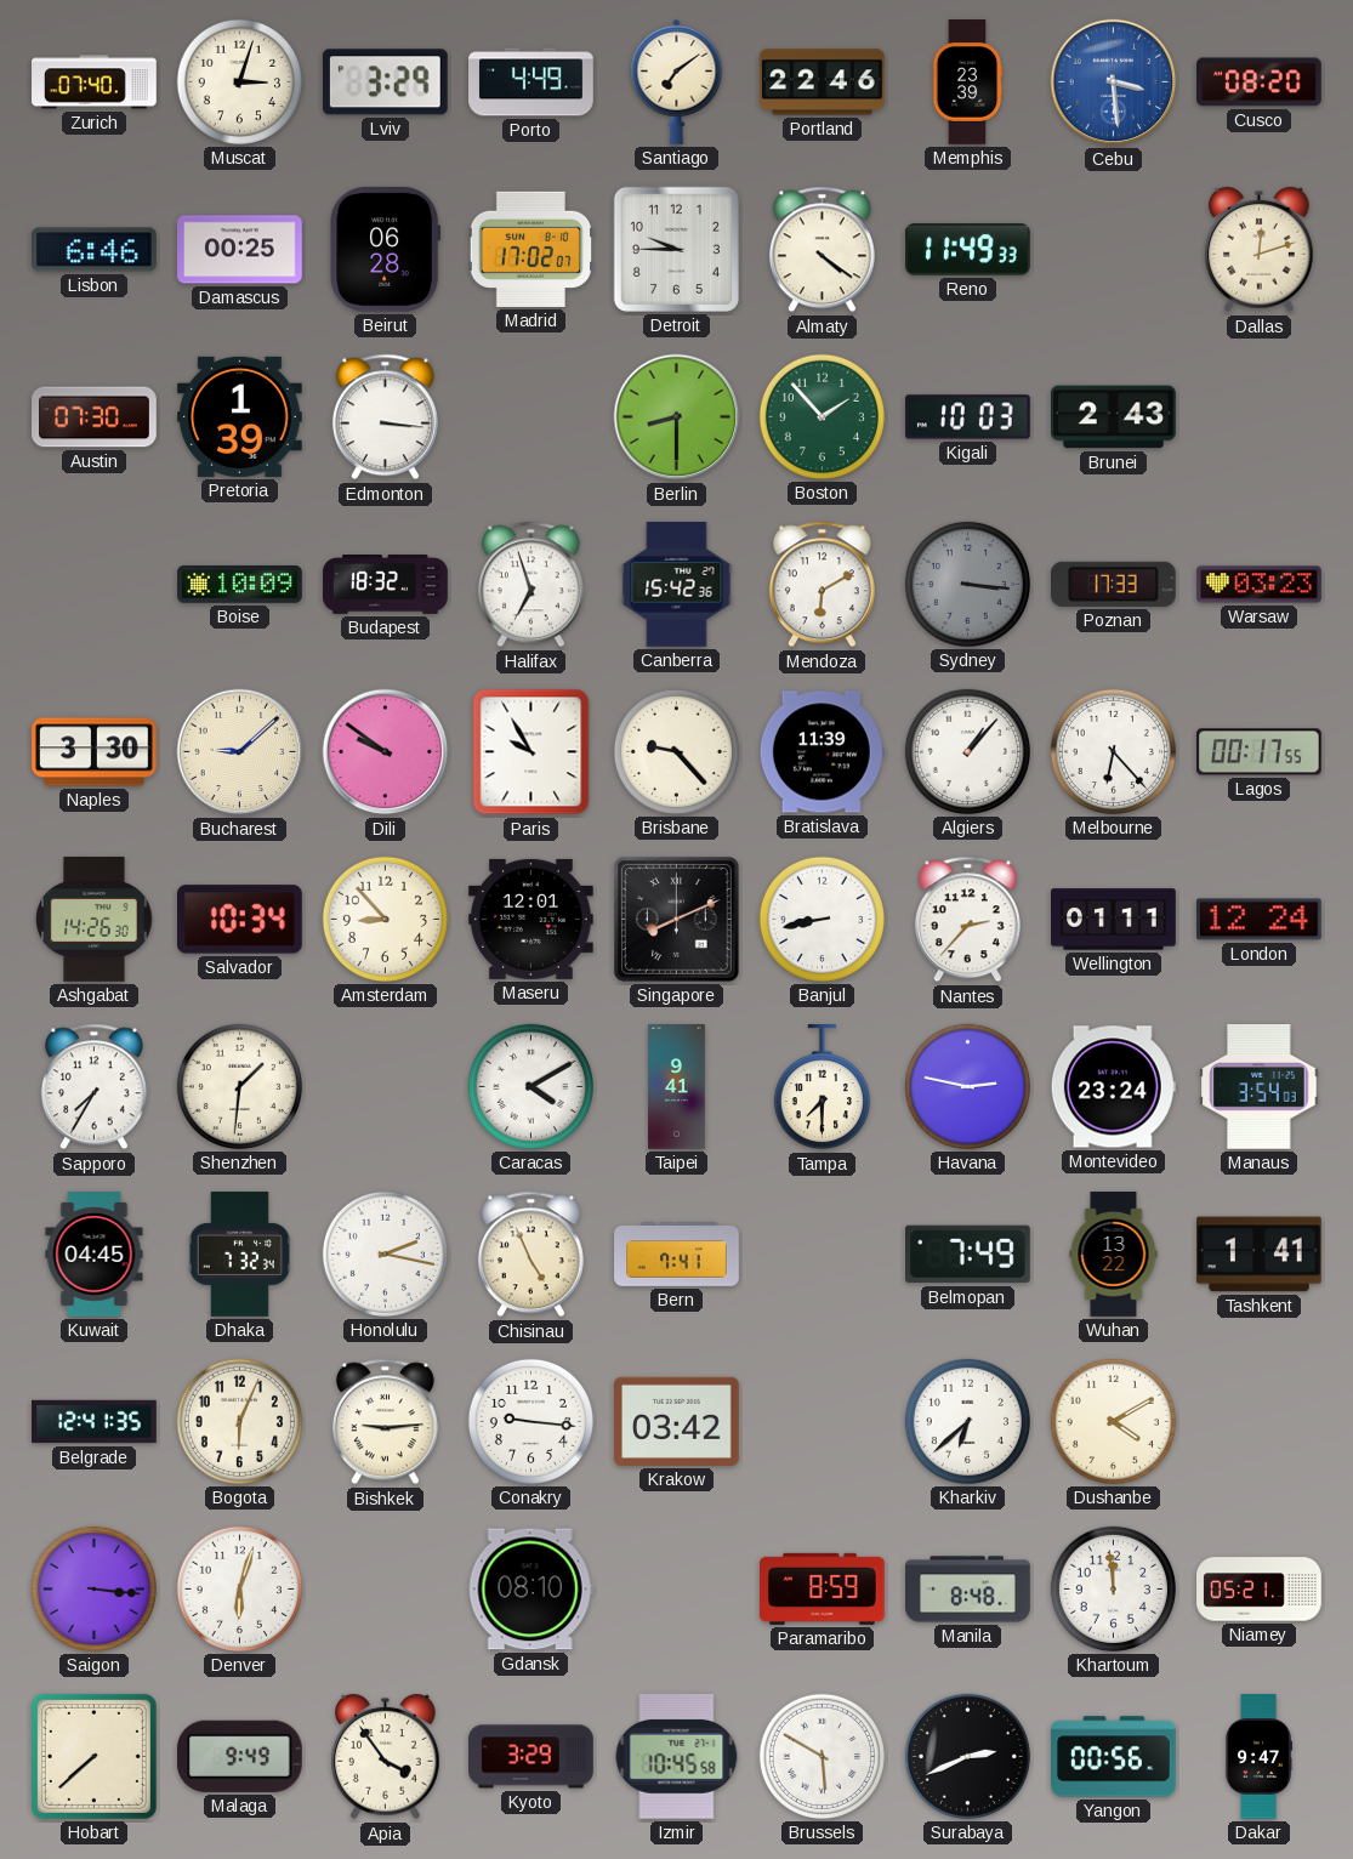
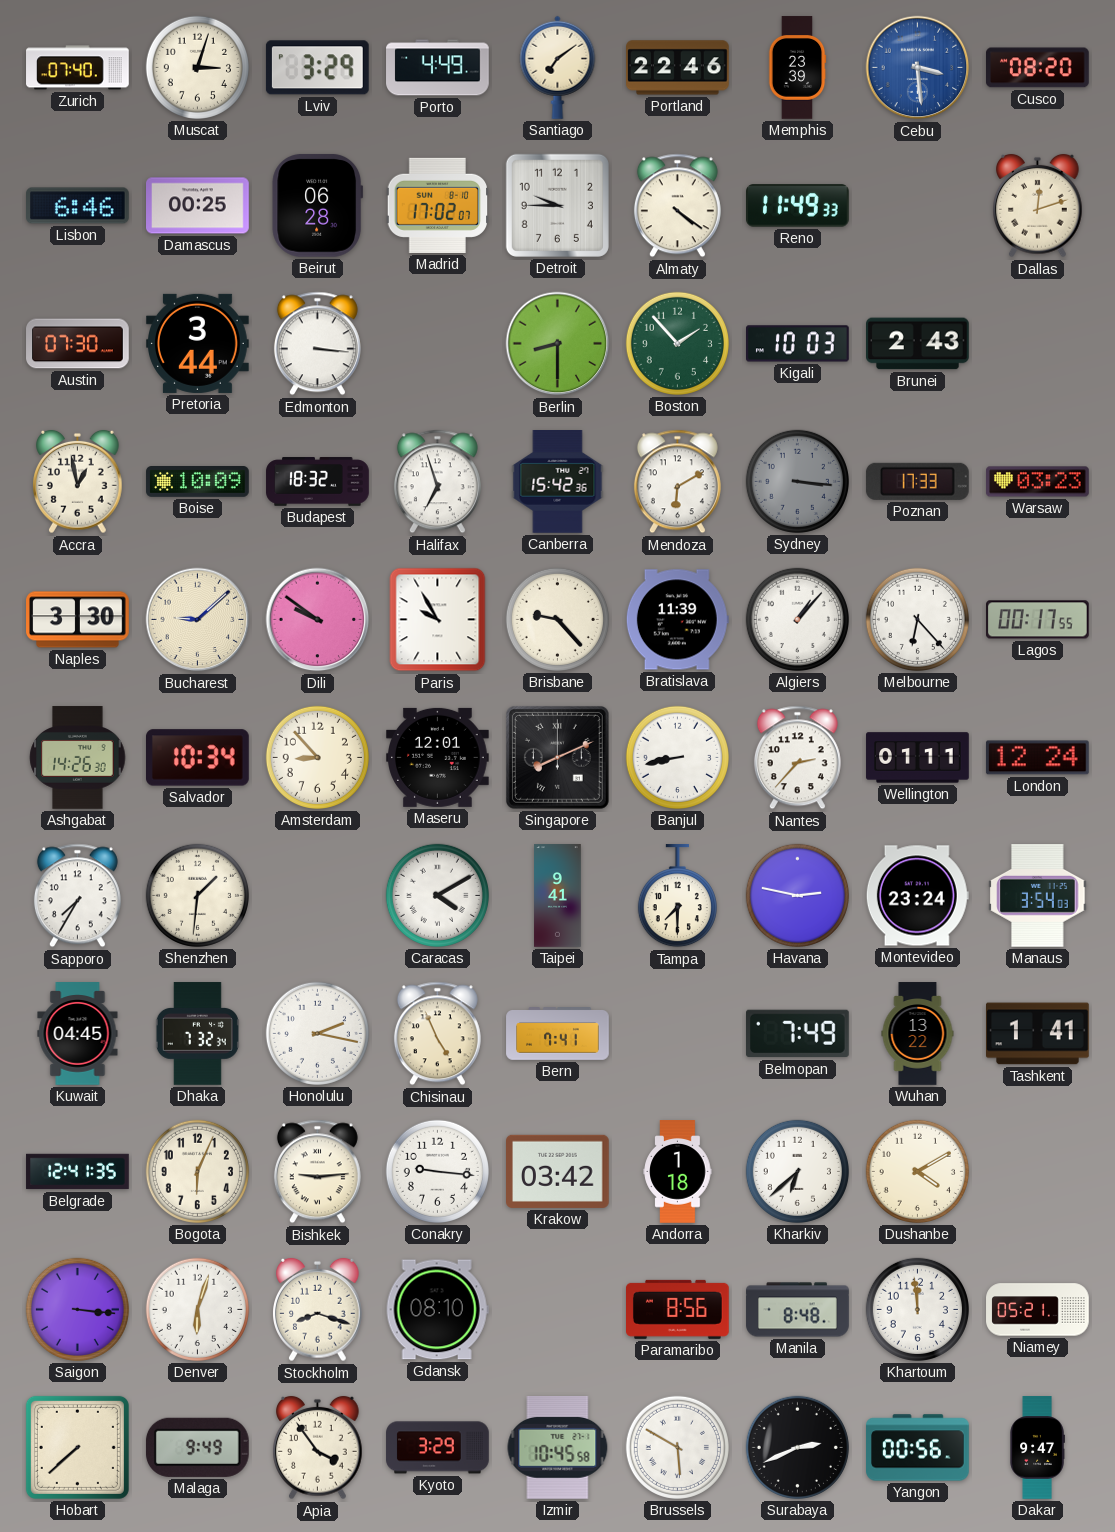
Pretoria: 1:39 -> 3:44 (198, 343)
Accra: none -> 12:58 (78, 482)
Andorra: none -> 1:18 (678, 1172)
Stockholm: none -> 8:18 (318, 1310)
Paramaribo: 8:59 -> 8:56 (678, 1309)
